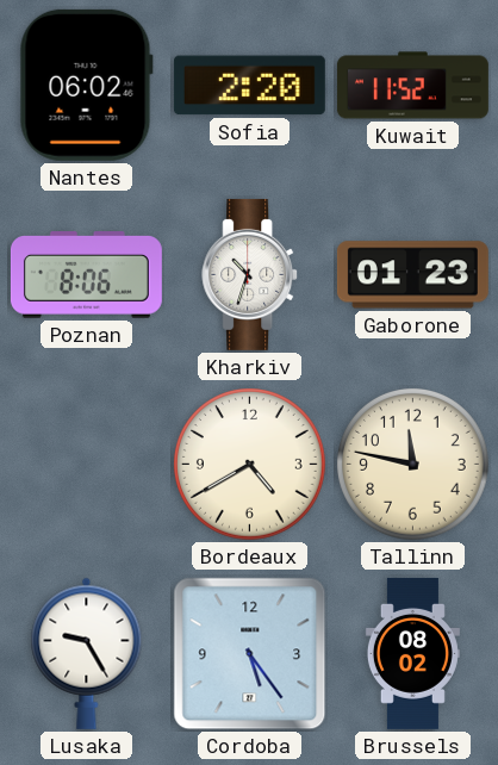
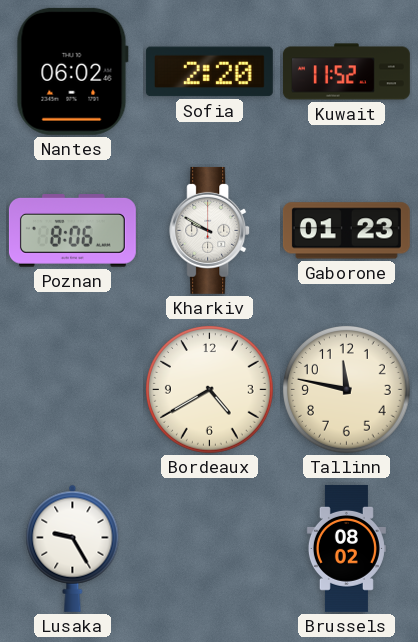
Kharkiv: 10:33 -> 9:50 (210, 230)
Cordoba: 5:24 -> none (250, 654)
